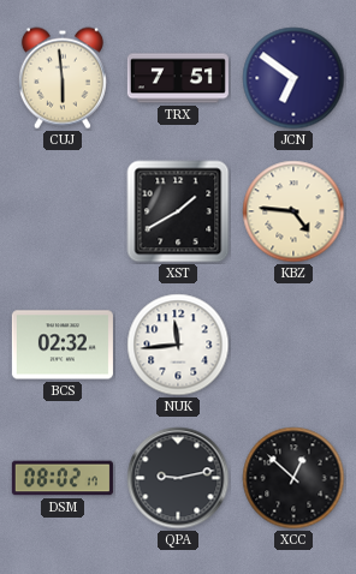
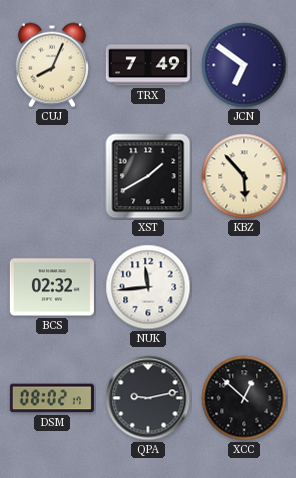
CUJ: 5:59 -> 8:04 (52, 65)
TRX: 7:51 -> 7:49 (148, 65)
KBZ: 4:46 -> 5:53 (244, 176)
